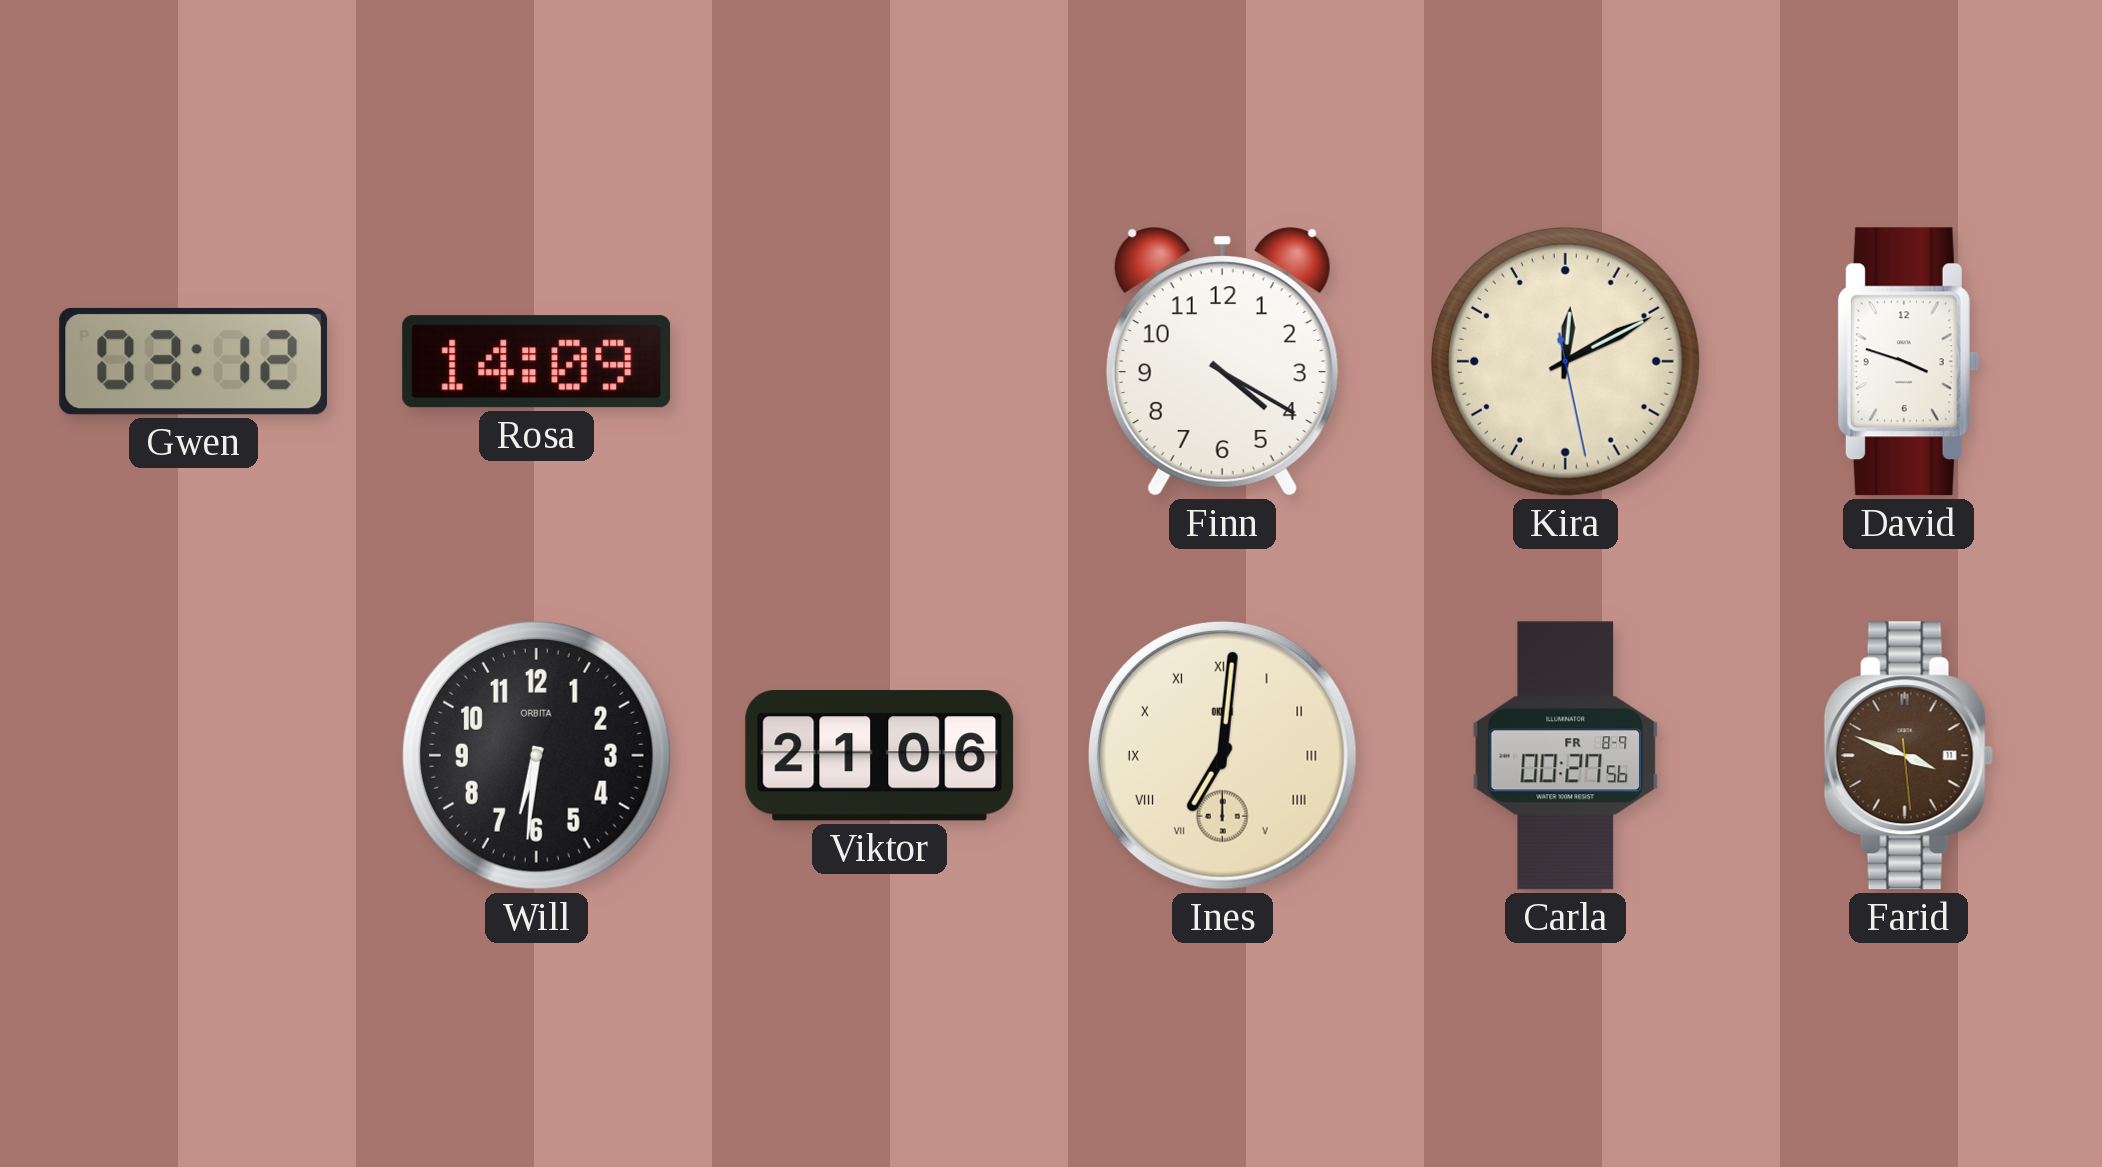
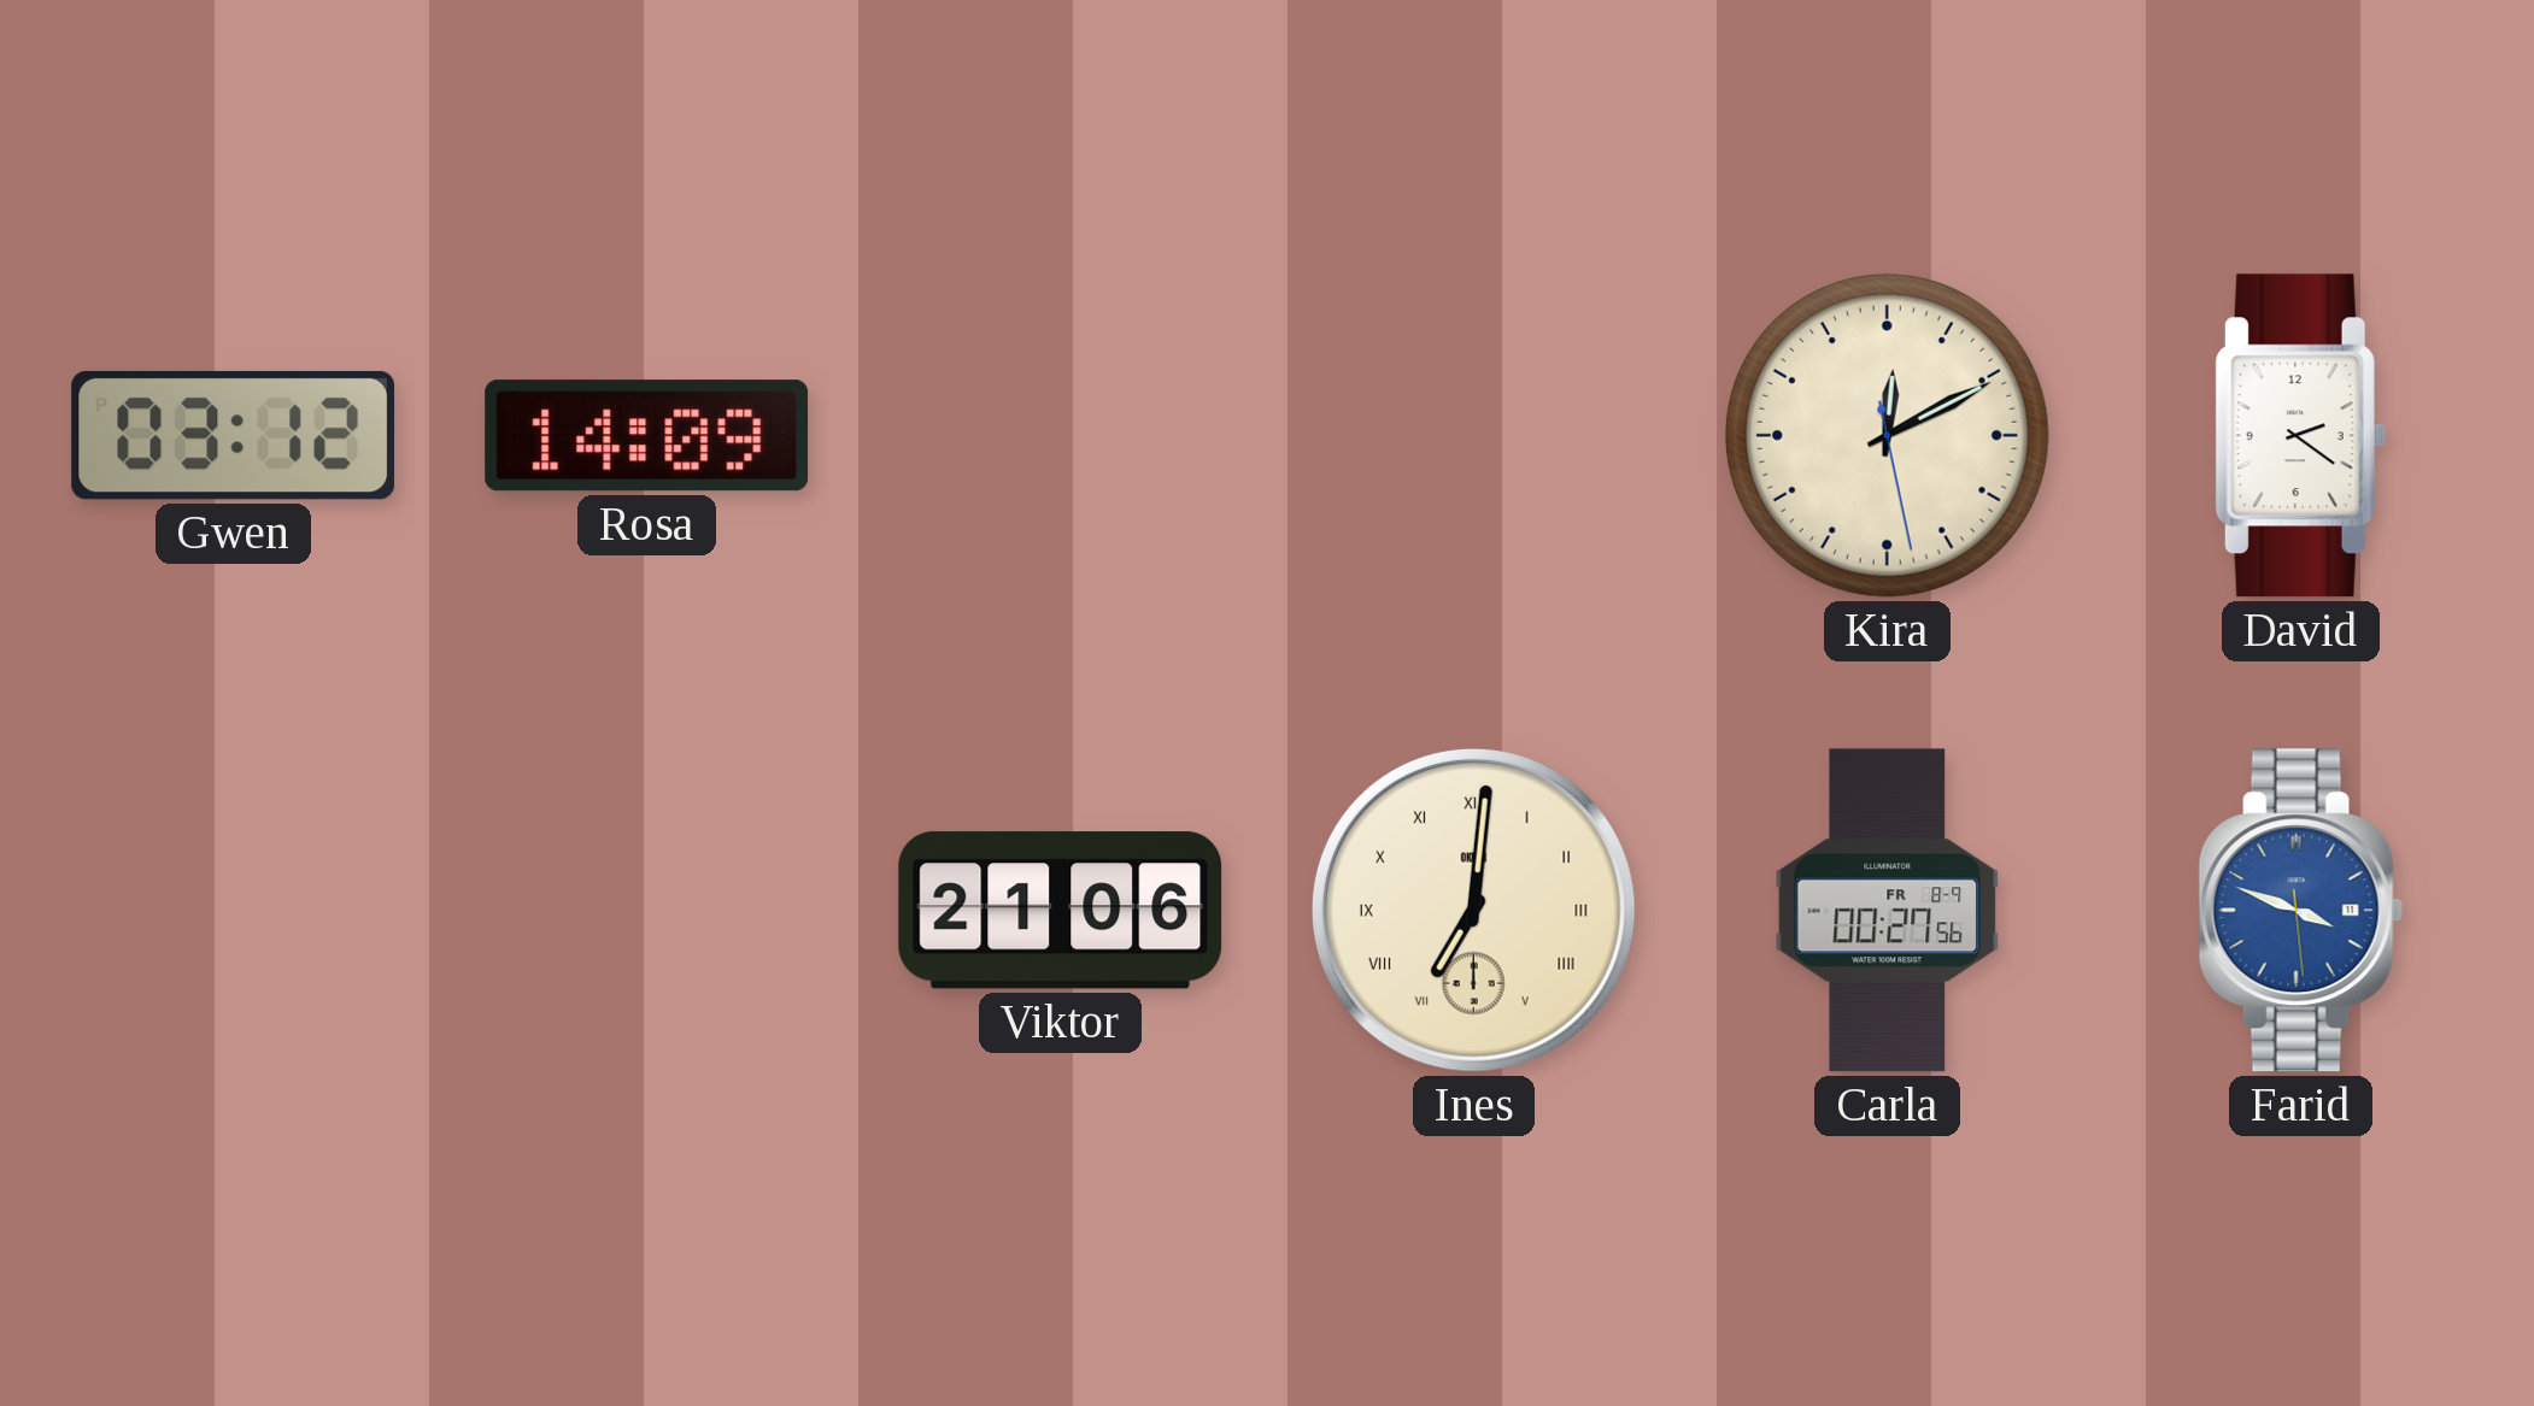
Finn: 4:20 -> none (1222, 362)
David: 3:48 -> 2:21 (2300, 436)
Will: 6:31 -> none (536, 755)
Farid dial: brown -> blue (2300, 911)
